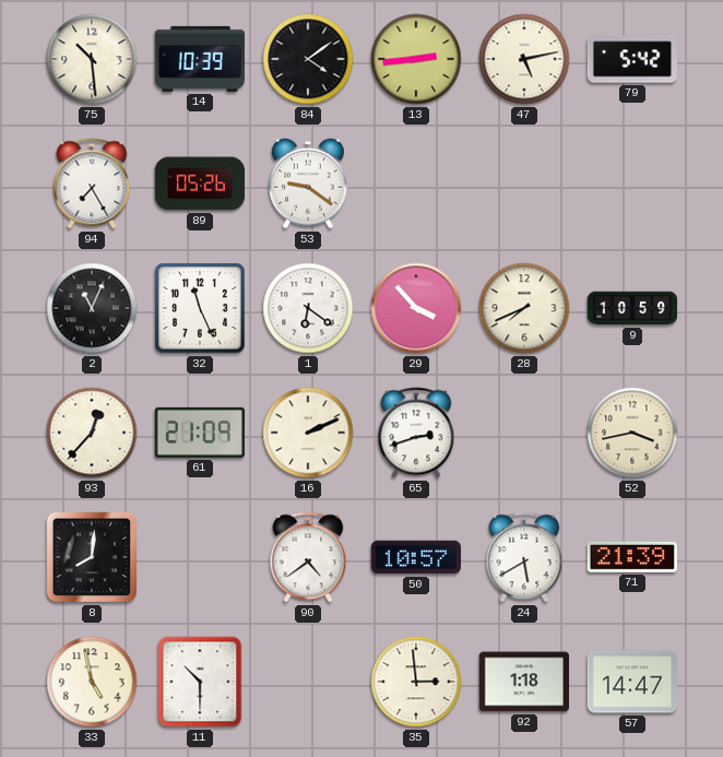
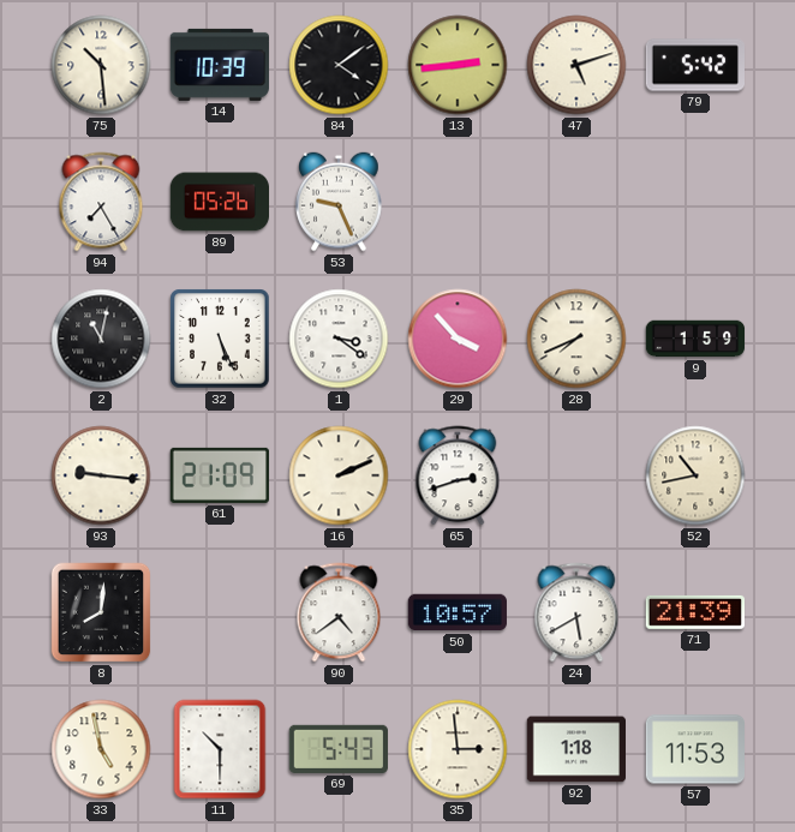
47: 5:13 -> 5:12 (576, 65)
53: 9:21 -> 9:26 (339, 202)
2: 11:04 -> 11:02 (101, 339)
32: 11:26 -> 5:26 (220, 339)
1: 6:21 -> 3:21 (339, 339)
9: 10:59 -> 1:59 (695, 339)
93: 12:37 -> 9:16 (101, 475)
52: 3:43 -> 10:43 (695, 475)
69: none -> 5:43 (339, 749)
57: 14:47 -> 11:53 (694, 749)
